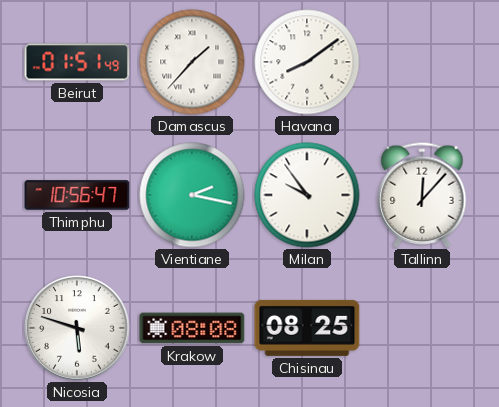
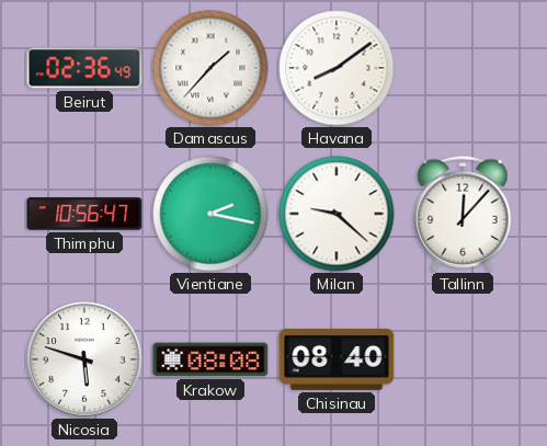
Beirut: 01:51 -> 02:36 (84, 68)
Milan: 9:54 -> 9:22 (337, 214)
Chisinau: 08:25 -> 08:40 (337, 359)
